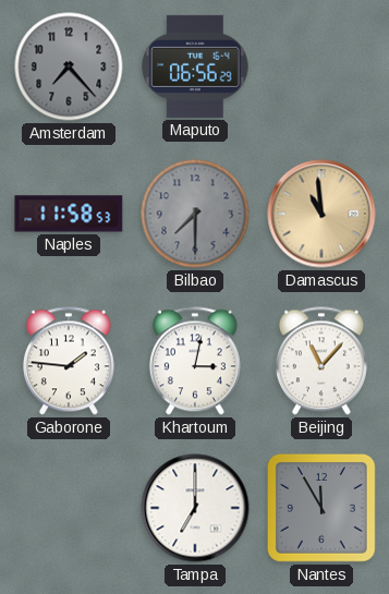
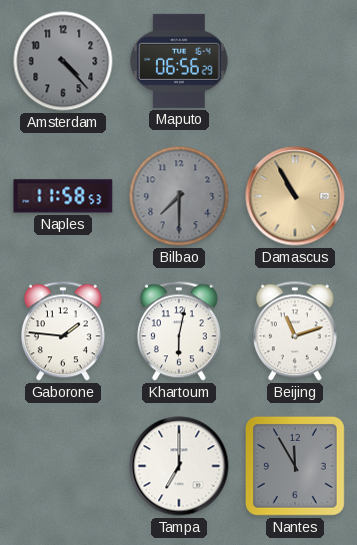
Amsterdam: 7:23 -> 4:23 (63, 61)
Damascus: 10:59 -> 10:55 (295, 196)
Khartoum: 3:02 -> 6:02 (179, 331)
Beijing: 11:07 -> 11:12 (295, 331)
